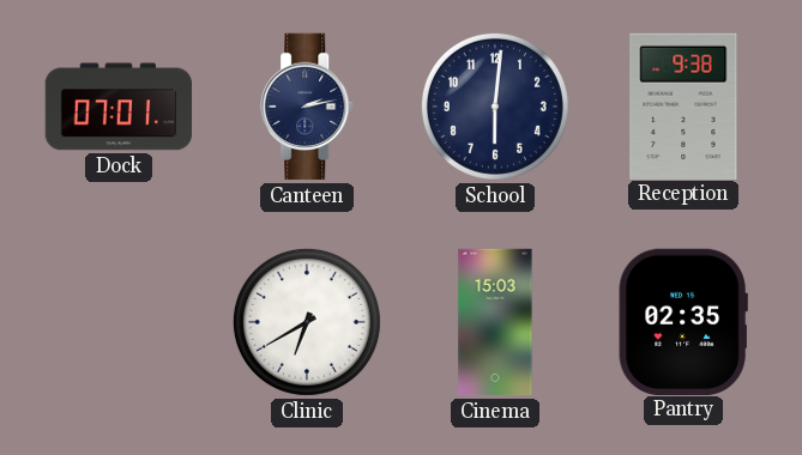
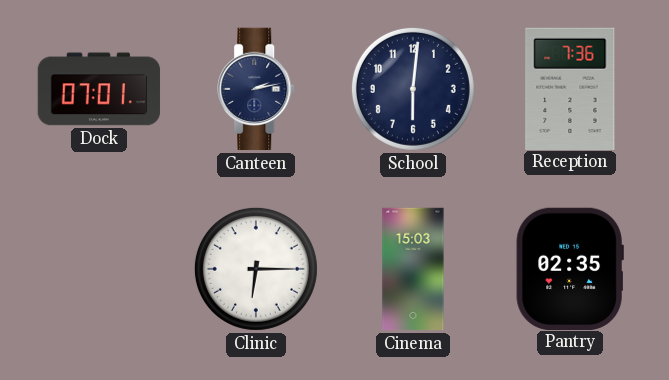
Reception: 9:38 -> 7:36 (570, 88)
Clinic: 6:40 -> 6:15 (256, 269)
